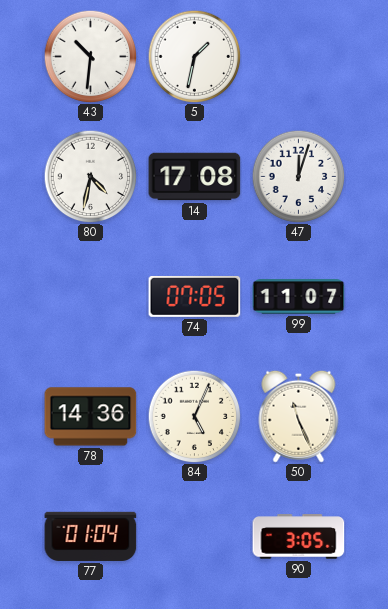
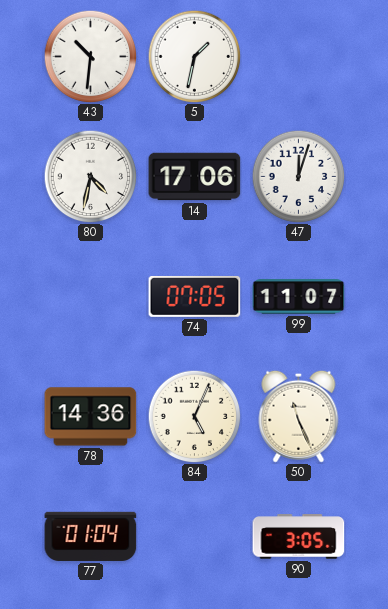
14: 17:08 -> 17:06 (195, 177)
